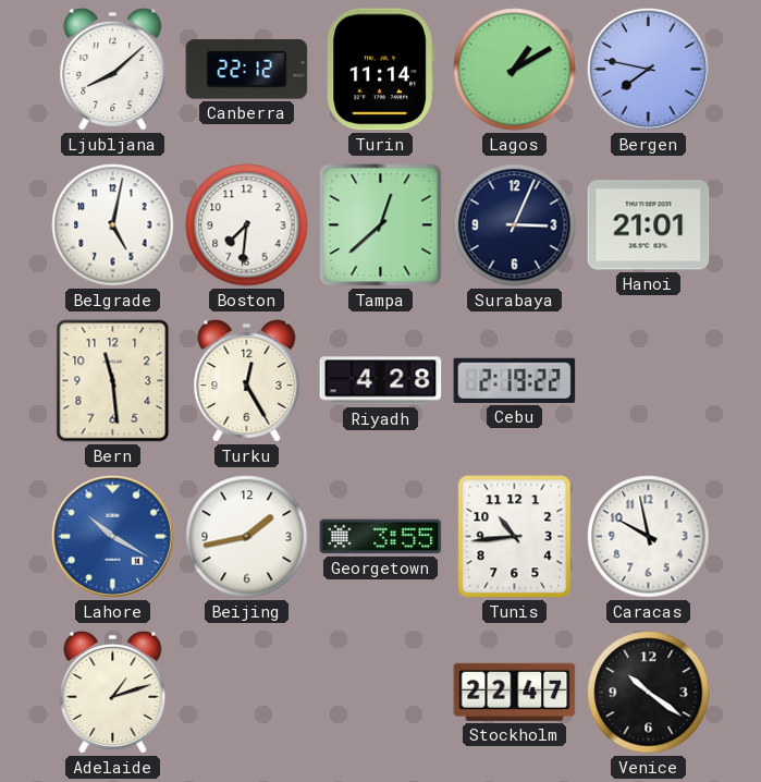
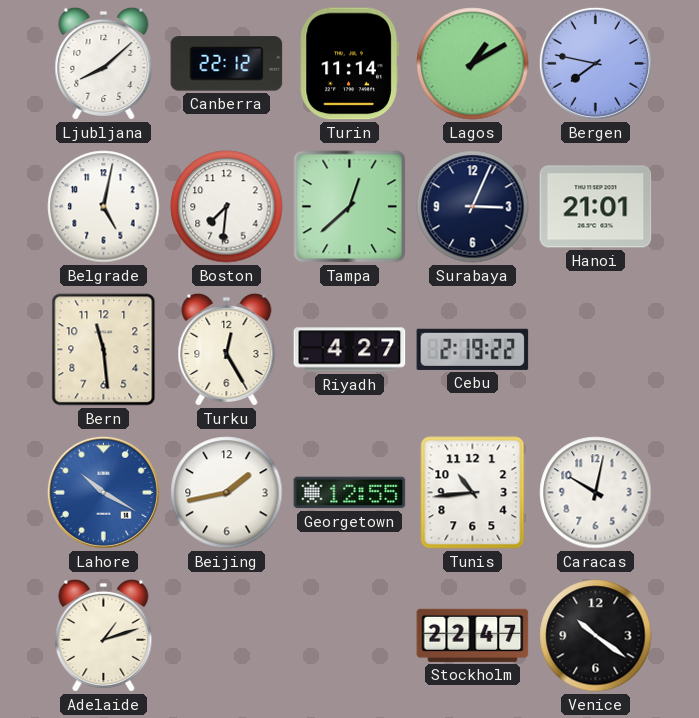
Riyadh: 4:28 -> 4:27 (350, 350)
Georgetown: 3:55 -> 12:55 (350, 493)
Caracas: 9:58 -> 10:02 (596, 493)
